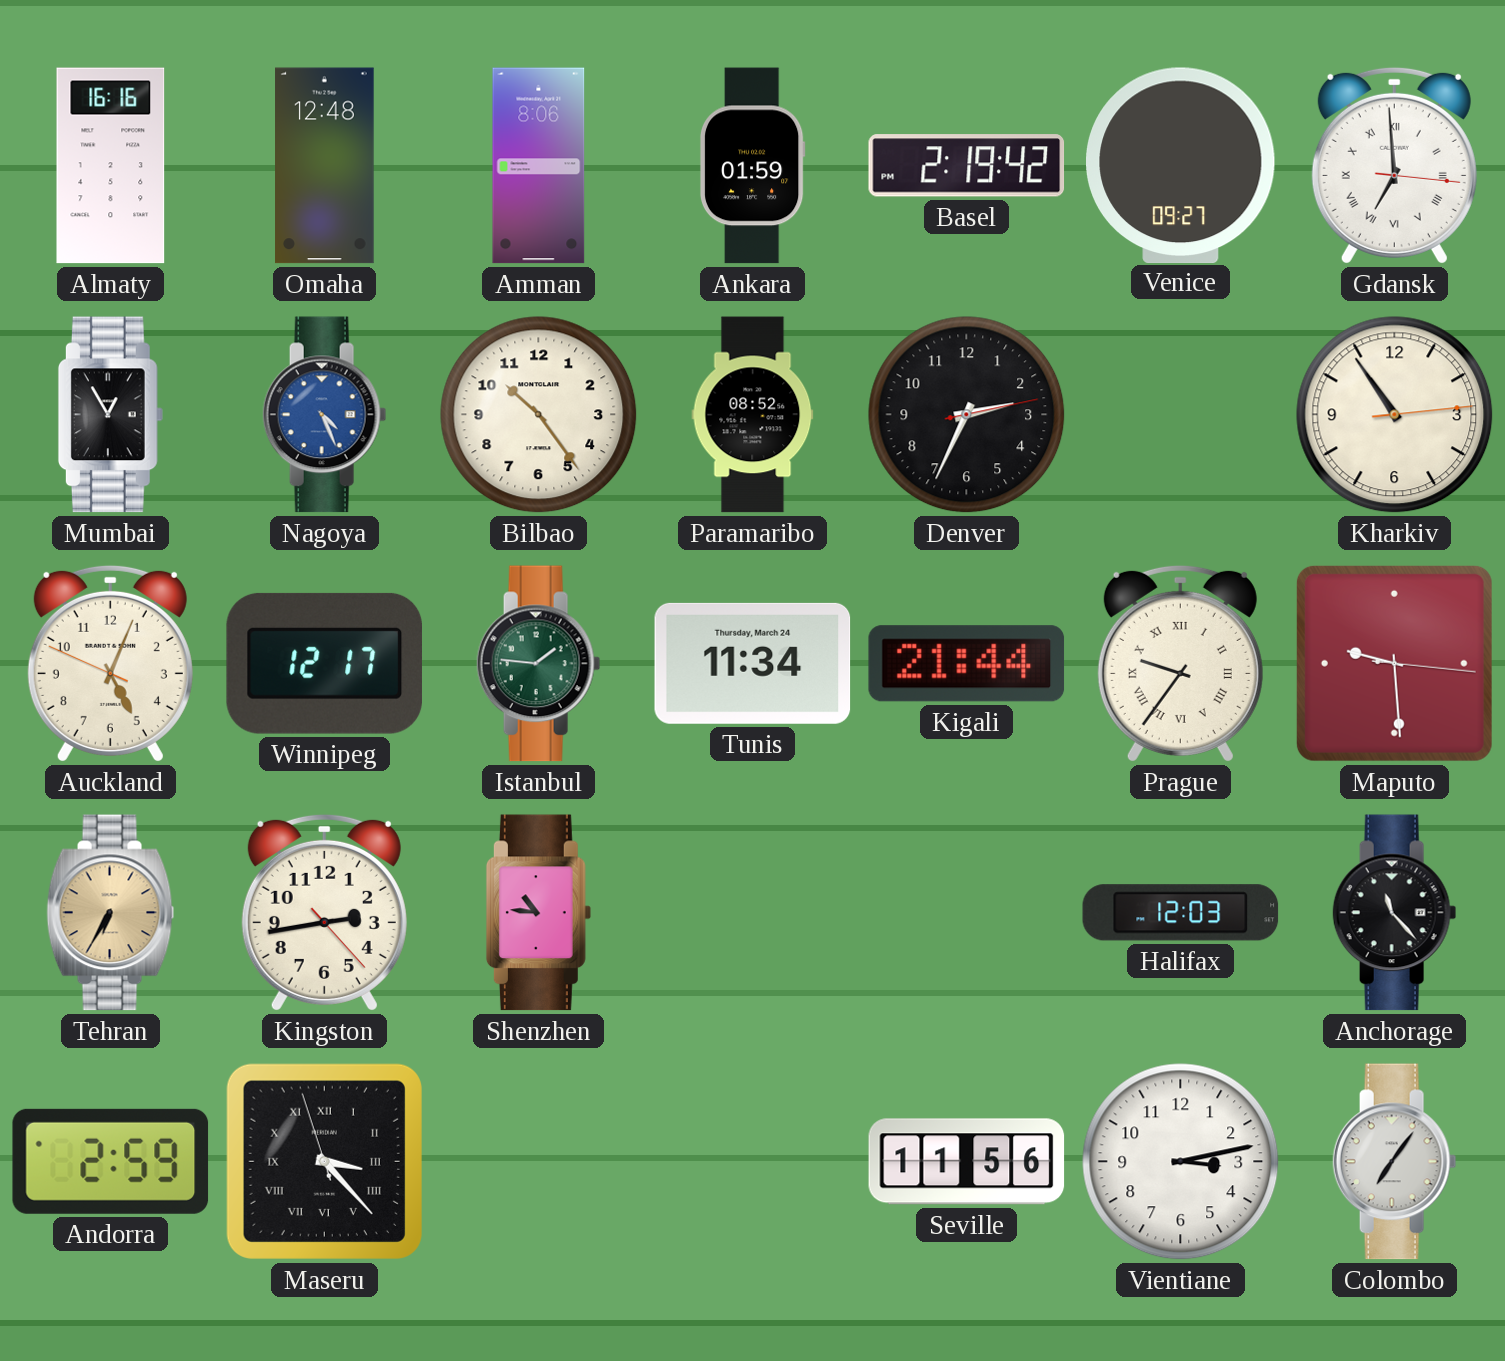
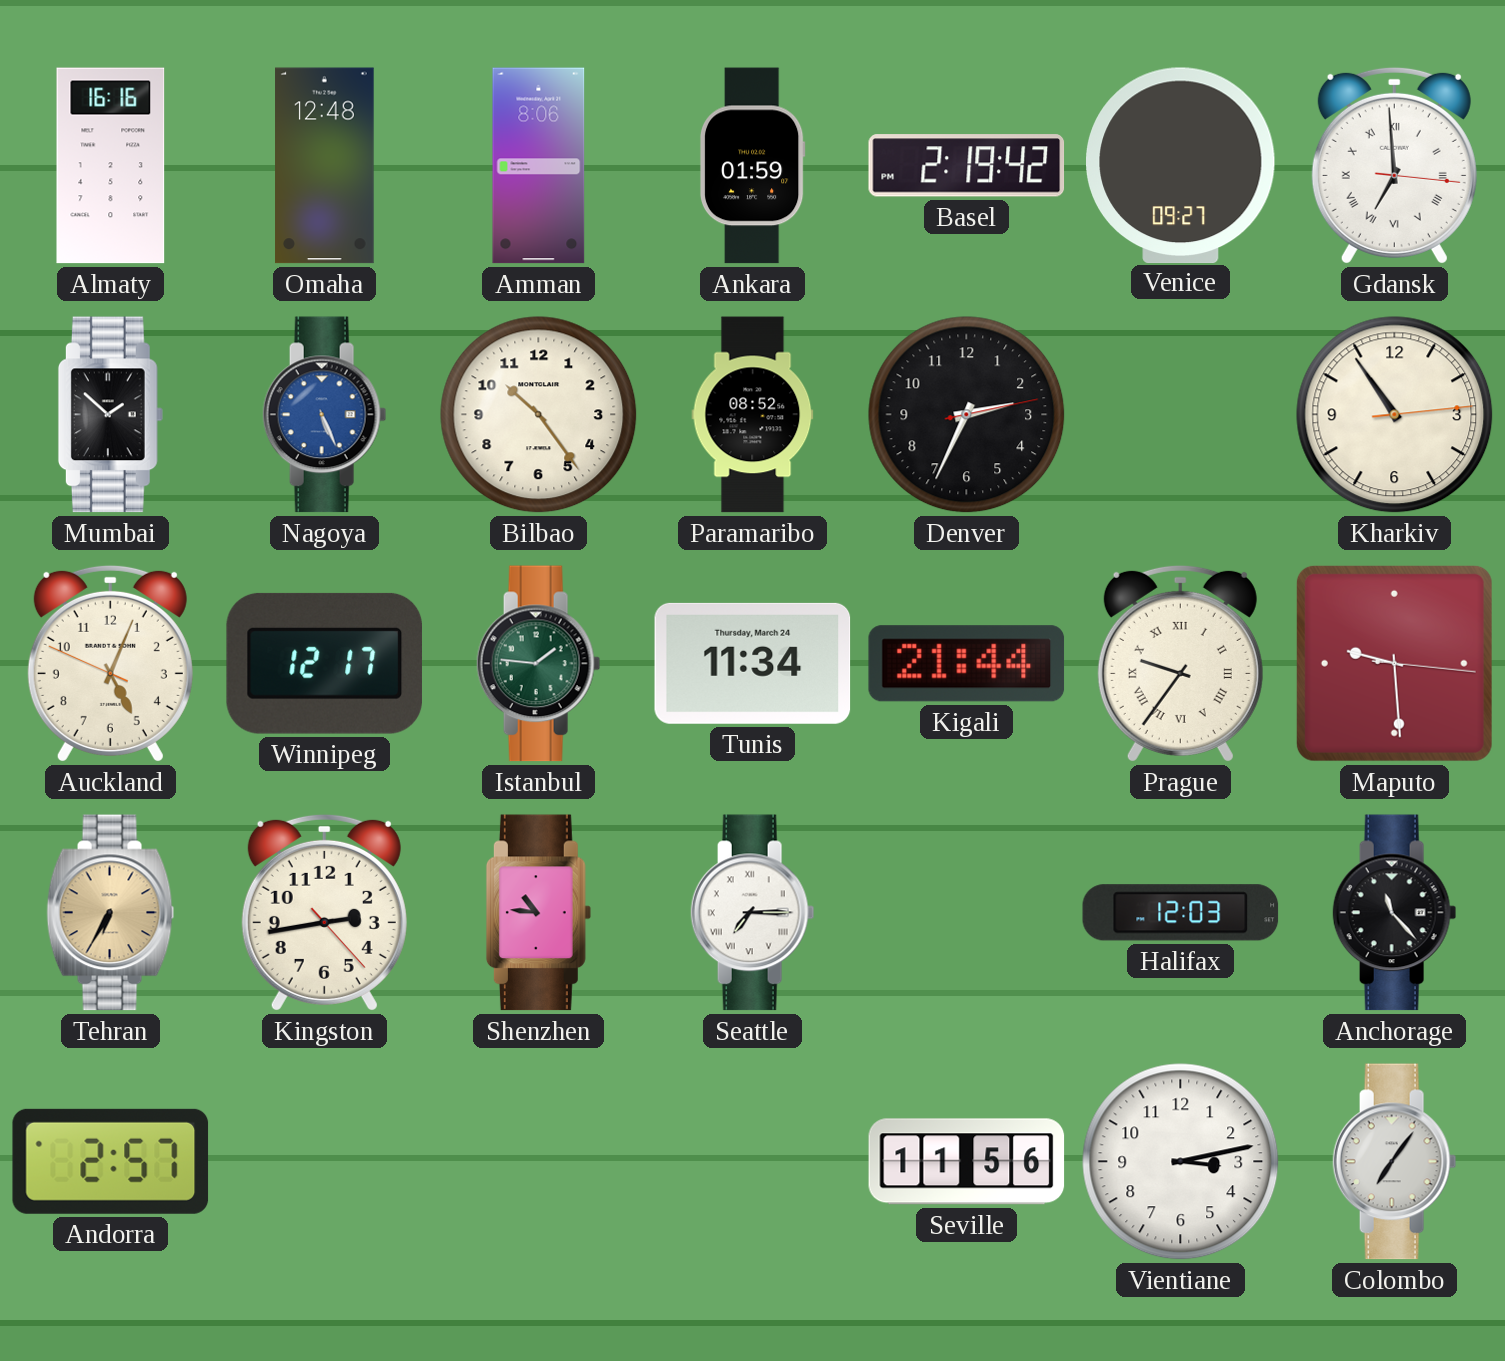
Mumbai: 12:55 -> 1:52 (110, 415)
Nagoya: 4:26 -> 5:26 (325, 415)
Seattle: none -> 7:15 (753, 913)
Andorra: 2:59 -> 2:57 (111, 1161)
Maseru: 3:22 -> none (324, 1161)
